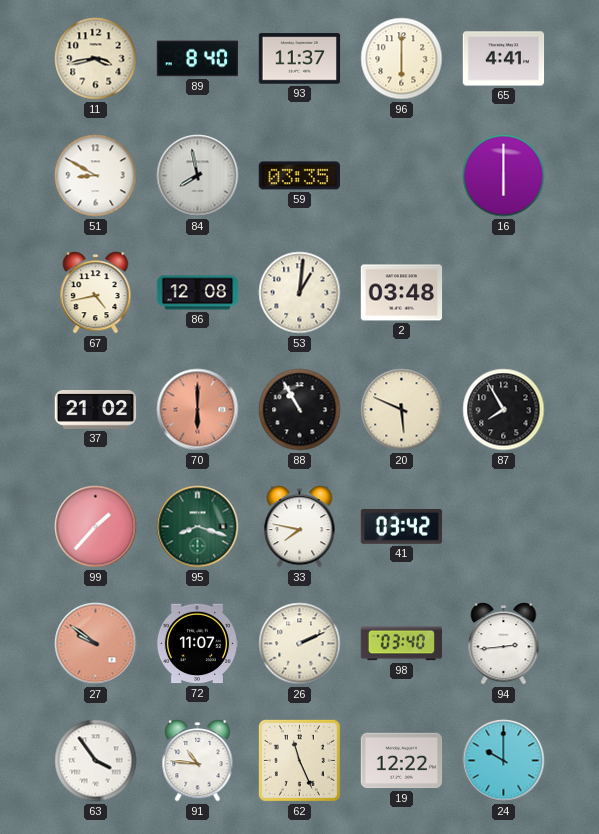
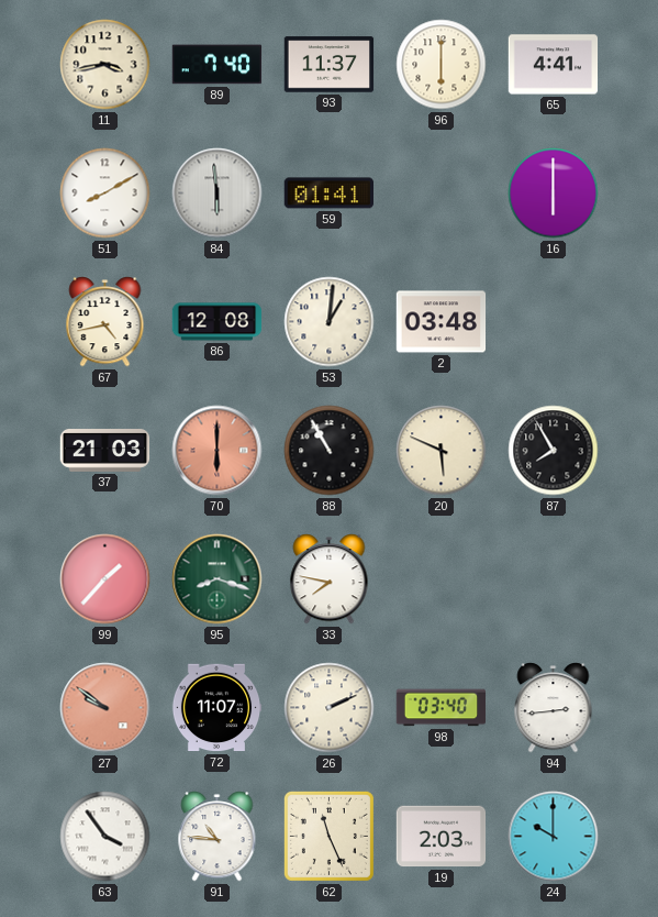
89: 8:40 -> 7:40 (218, 65)
51: 8:50 -> 8:10 (105, 194)
84: 7:58 -> 5:59 (218, 194)
59: 03:35 -> 01:41 (330, 194)
37: 21:02 -> 21:03 (105, 451)
41: 03:42 -> none (402, 527)
19: 12:22 -> 2:03 (442, 837)
